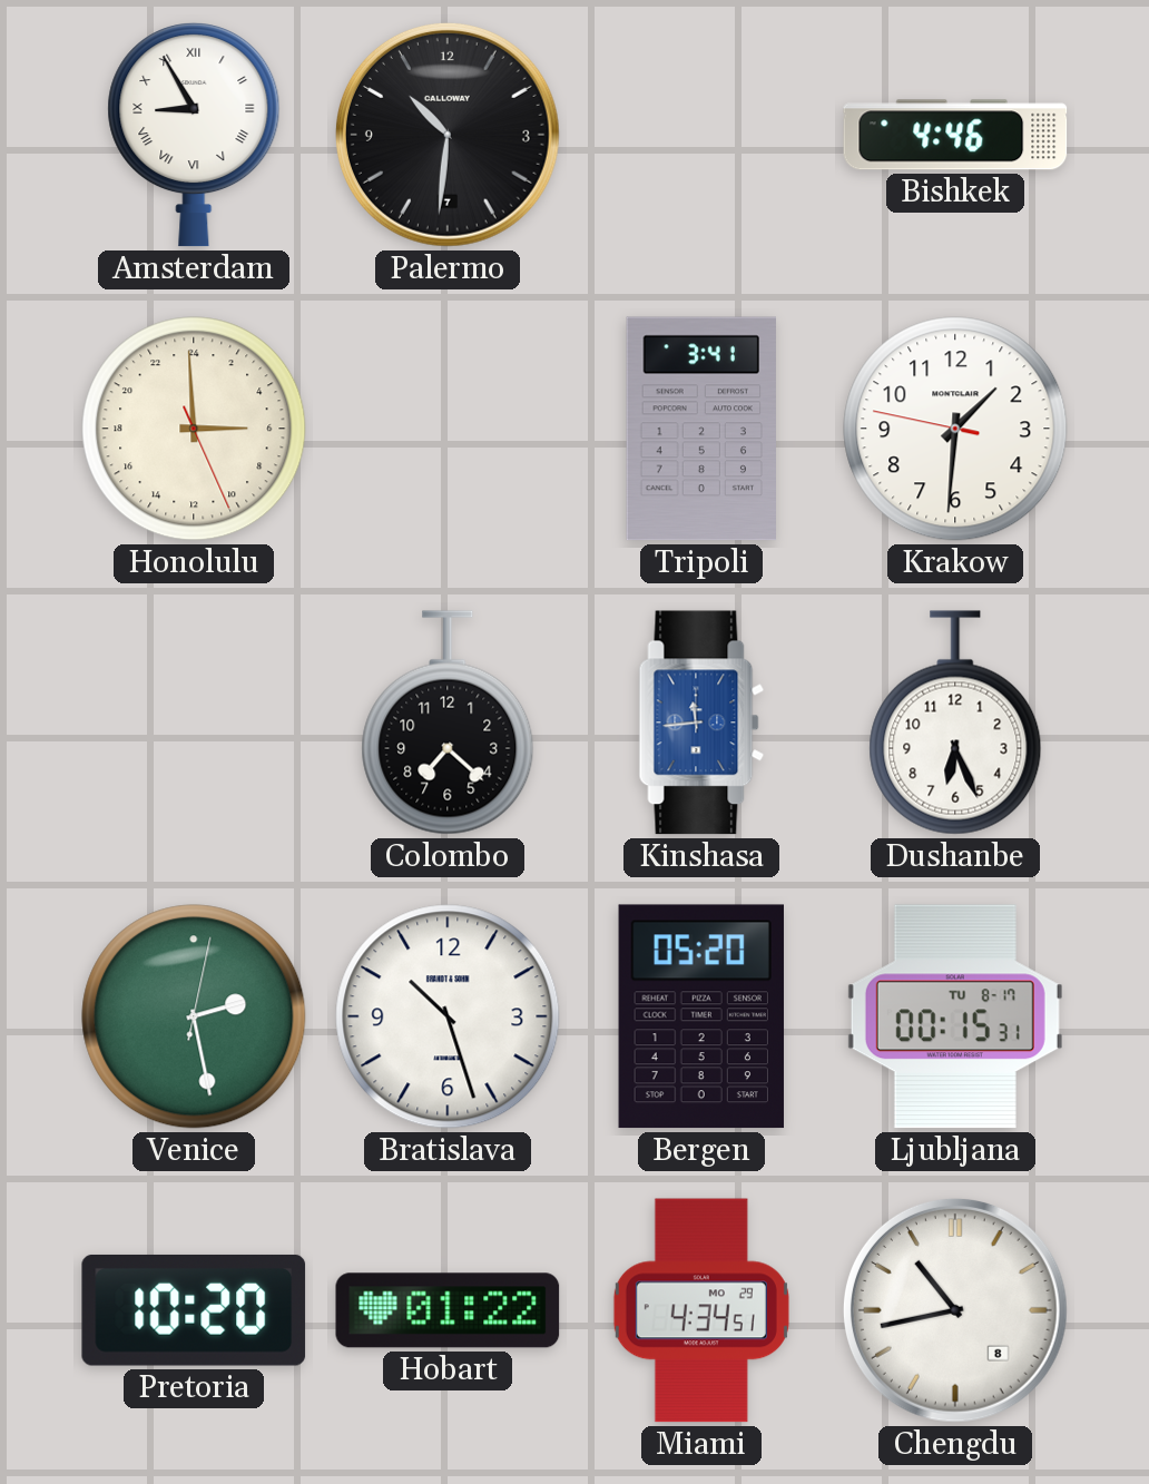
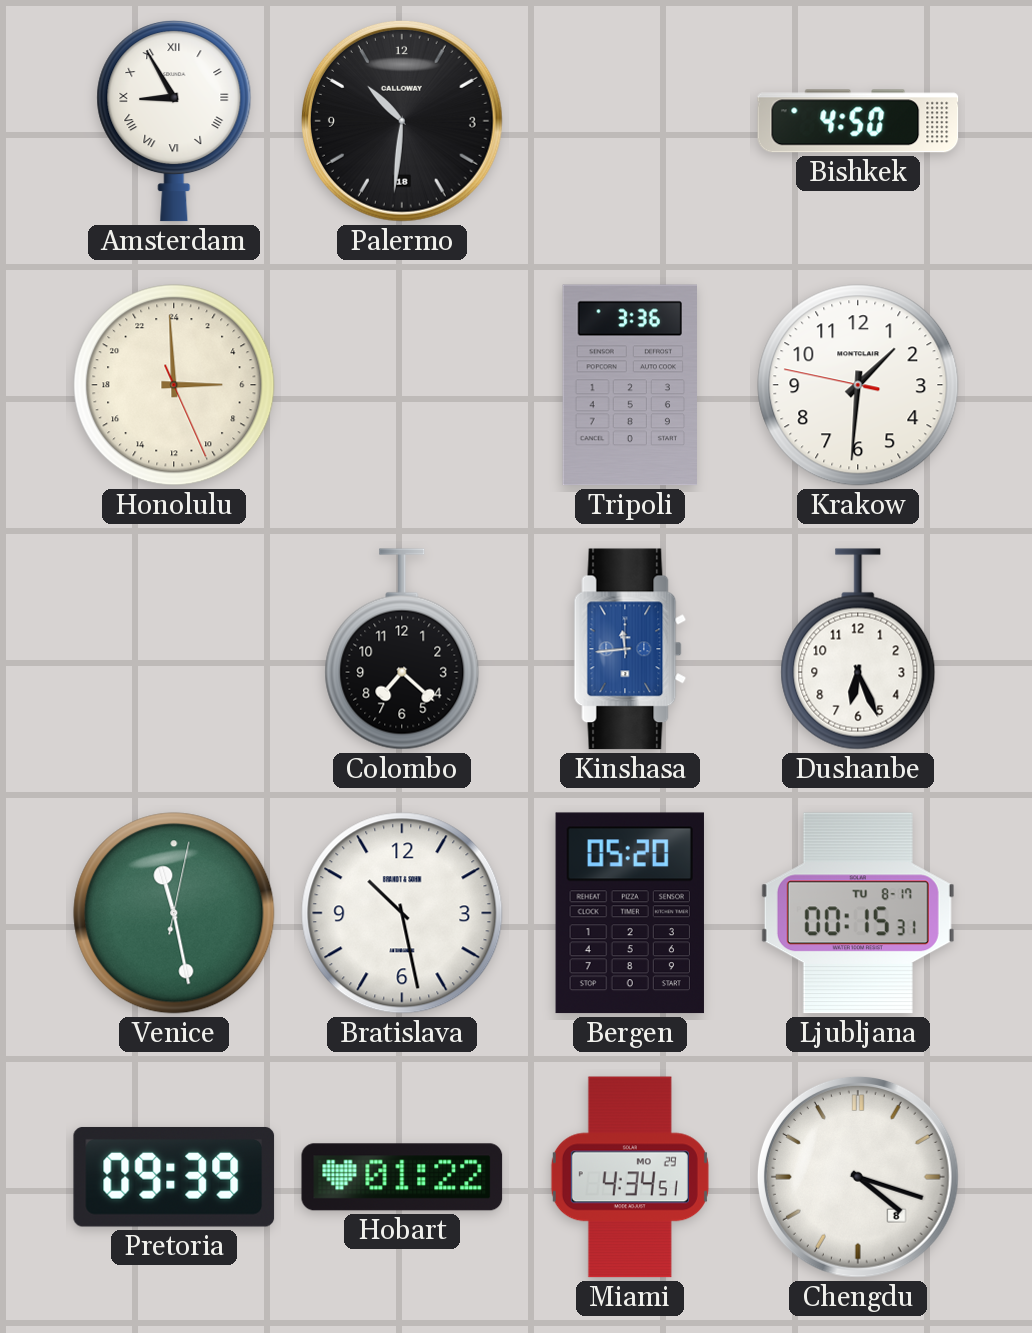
Palermo date: 7 -> 18 (402, 121)
Bishkek: 4:46 -> 4:50 (858, 121)
Tripoli: 3:41 -> 3:36 (629, 385)
Venice: 2:28 -> 11:28 (174, 913)
Bratislava: 10:27 -> 10:28 (402, 913)
Pretoria: 10:20 -> 09:39 (174, 1177)
Chengdu: 10:43 -> 4:18 (858, 1177)
